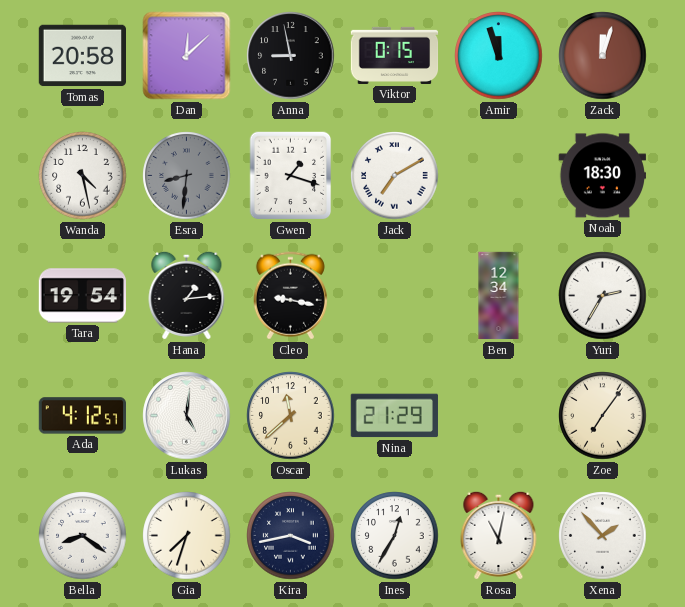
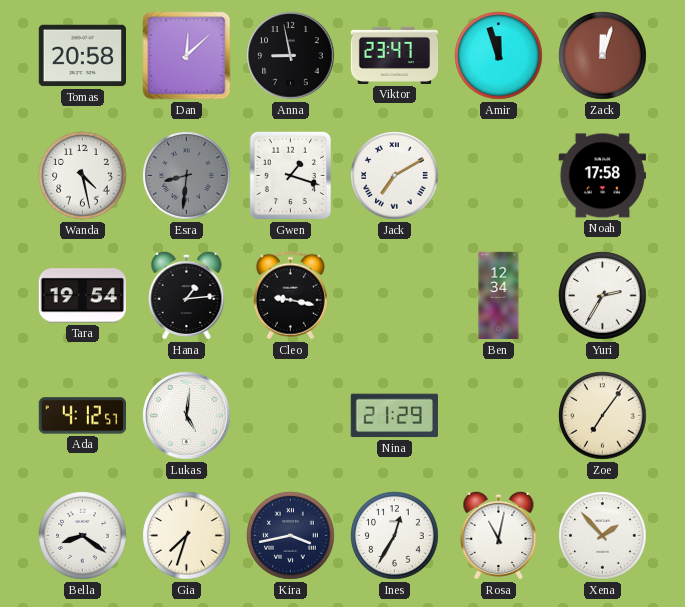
Viktor: 0:15 -> 23:47 (395, 55)
Noah: 18:30 -> 17:58 (602, 176)
Oscar: 11:38 -> none (291, 416)
